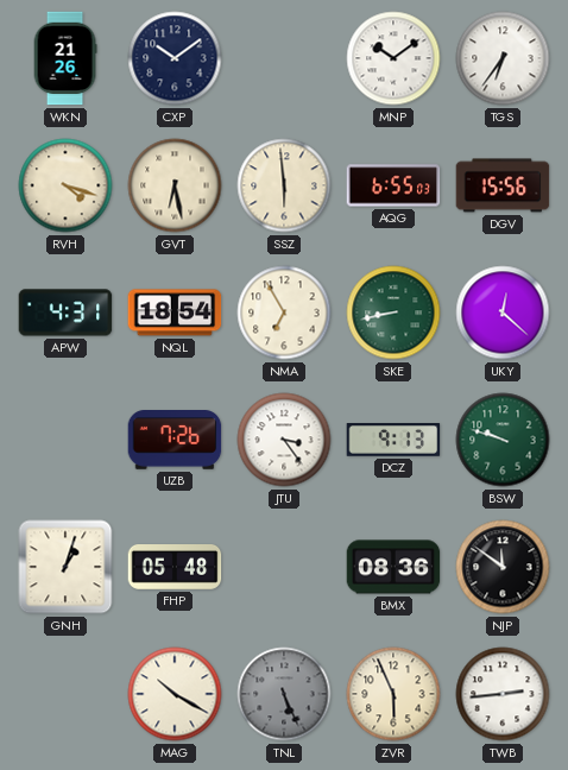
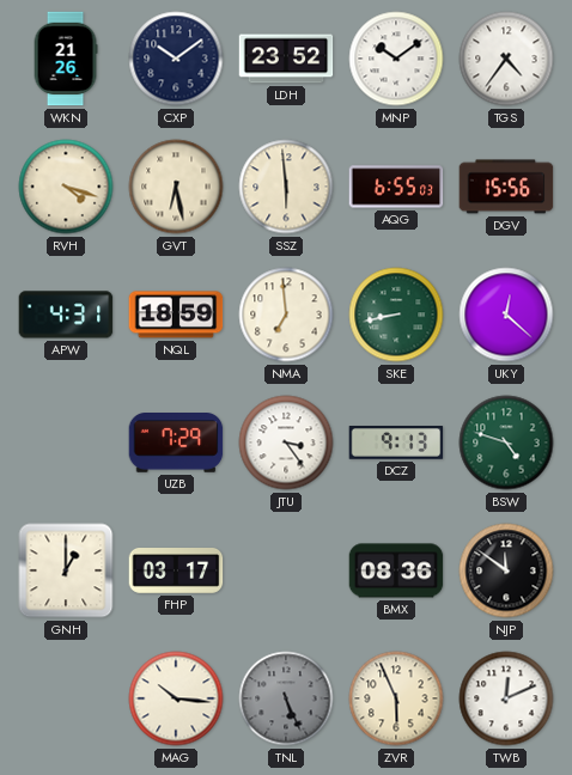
LDH: none -> 23:52 (286, 59)
TGS: 6:36 -> 4:36 (506, 59)
NQL: 18:54 -> 18:59 (176, 315)
NMA: 6:55 -> 6:59 (286, 315)
UZB: 7:26 -> 7:29 (176, 443)
BSW: 9:48 -> 4:48 (506, 443)
GNH: 1:03 -> 1:00 (66, 570)
FHP: 05:48 -> 03:17 (176, 572)
MAG: 10:20 -> 10:16 (176, 698)
TWB: 2:44 -> 12:11 (506, 698)
